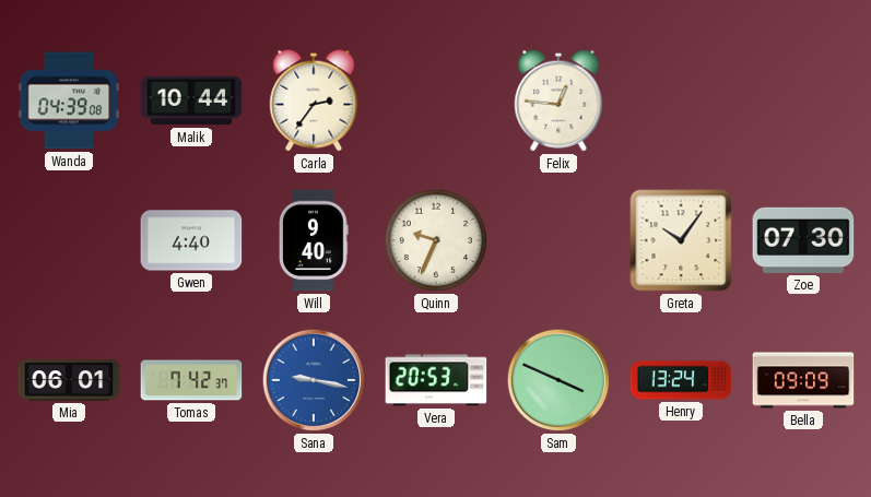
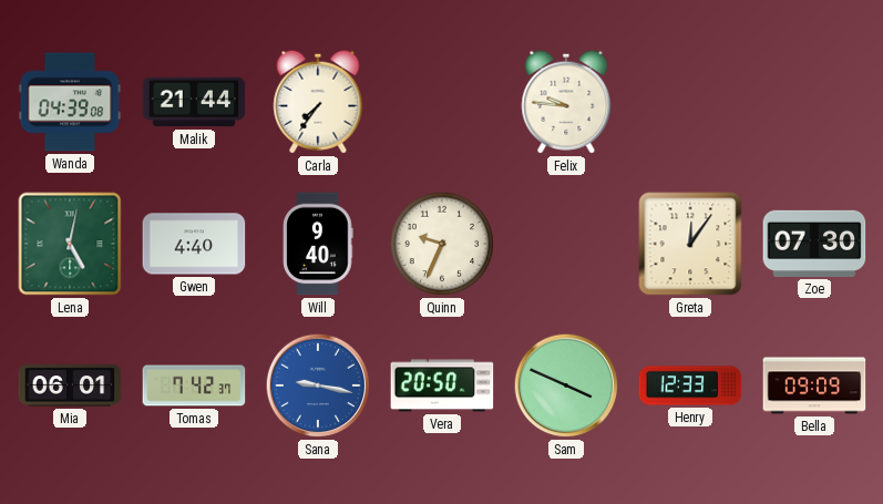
Malik: 10:44 -> 21:44 (194, 102)
Carla: 2:36 -> 7:36 (318, 102)
Felix: 12:46 -> 9:46 (566, 102)
Lena: none -> 5:02 (70, 244)
Greta: 10:06 -> 12:06 (690, 244)
Vera: 20:53 -> 20:50 (442, 385)
Henry: 13:24 -> 12:33 (690, 385)
